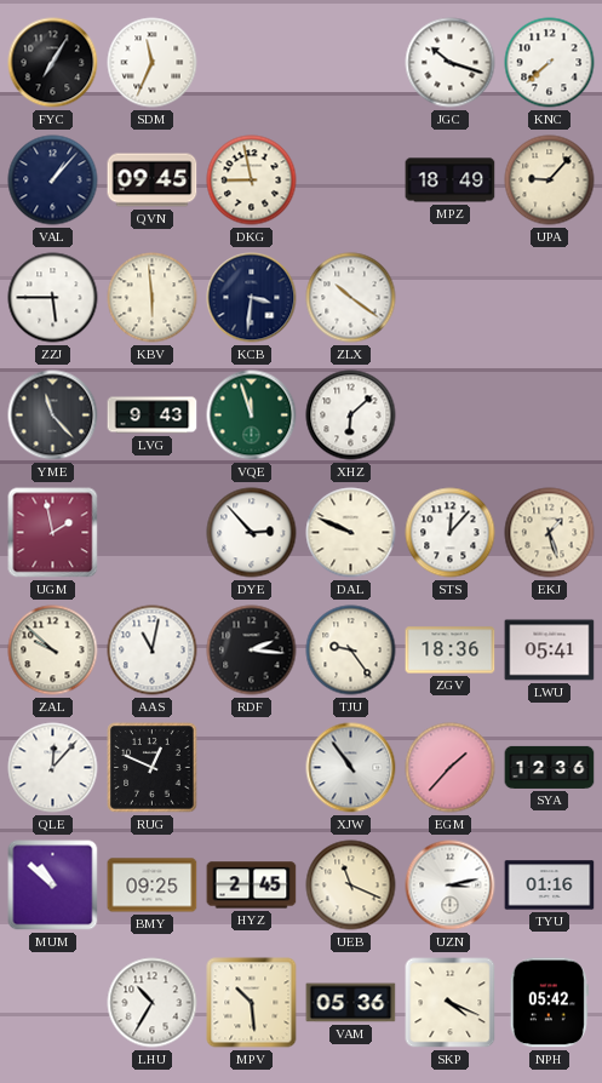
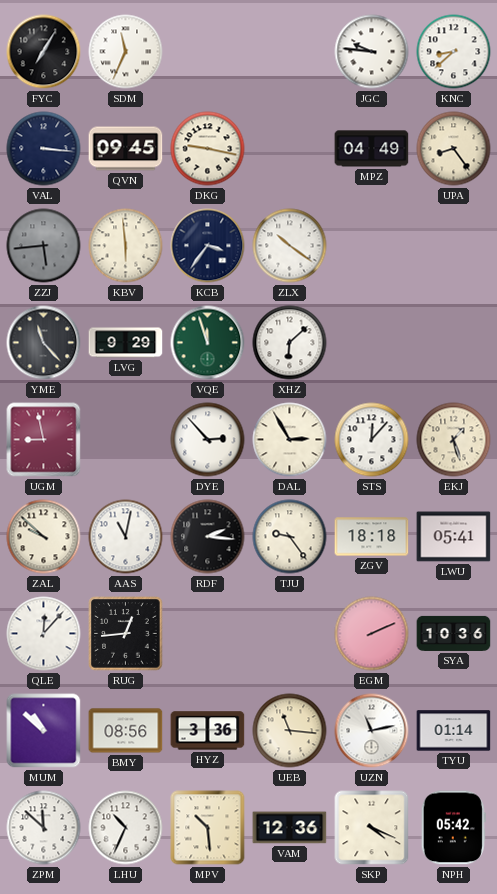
JGC: 10:18 -> 9:46 (372, 52)
KNC: 7:38 -> 8:38 (454, 52)
VAL: 1:07 -> 3:16 (44, 149)
DKG: 8:58 -> 9:17 (208, 149)
MPZ: 18:49 -> 04:49 (372, 149)
UPA: 9:07 -> 8:24 (454, 149)
ZZJ: 5:45 -> 5:44 (44, 246)
ZZJ dial: white -> grey (44, 246)
KCB: 3:31 -> 3:36 (208, 246)
LVG: 9:43 -> 9:29 (126, 343)
UGM: 1:58 -> 8:58 (44, 440)
DAL: 9:49 -> 2:55 (290, 440)
ZGV: 18:36 -> 18:18 (372, 537)
RUG: 12:49 -> 12:44 (126, 634)
XJW: 10:54 -> none (351, 768)
EGM: 1:37 -> 2:11 (372, 634)
SYA: 12:36 -> 10:36 (454, 633)
BMY: 09:25 -> 08:56 (126, 731)
HYZ: 2:45 -> 3:36 (208, 731)
UEB: 11:19 -> 11:16 (290, 731)
UZN: 3:13 -> 11:13 (372, 731)
TYU: 01:16 -> 01:14 (454, 731)
ZPM: none -> 11:52 (44, 828)
LHU: 10:35 -> 10:34 (126, 828)
VAM: 05:36 -> 12:36 (290, 828)
